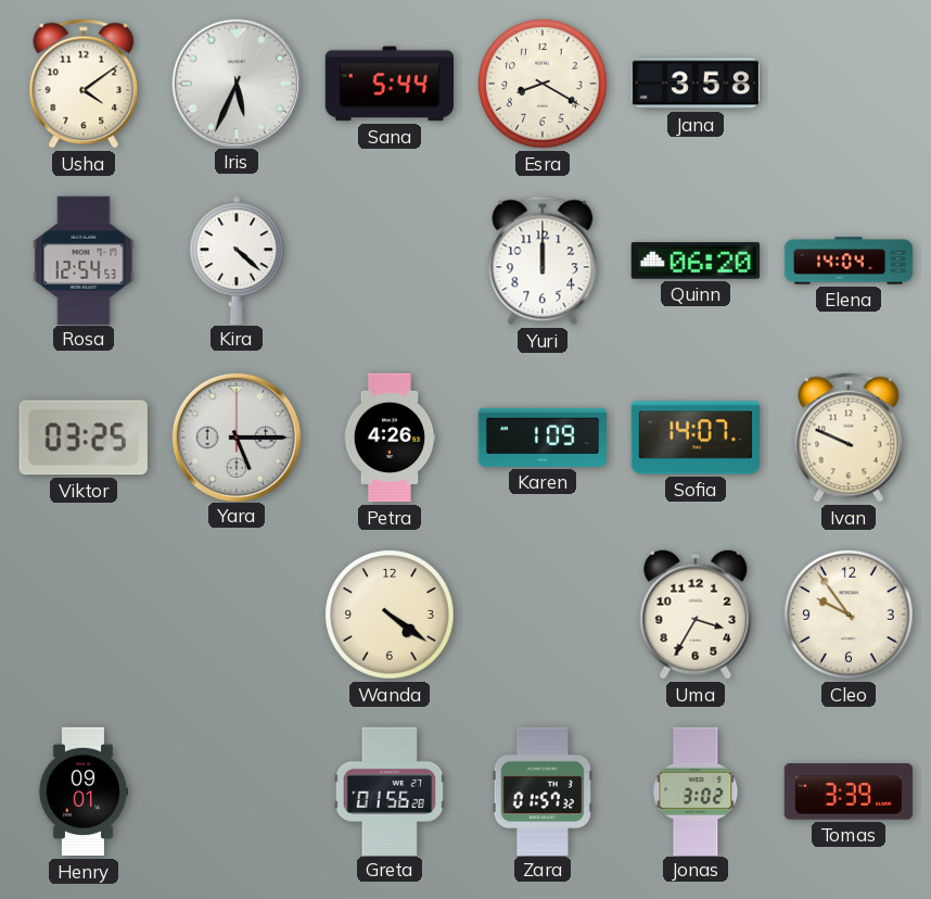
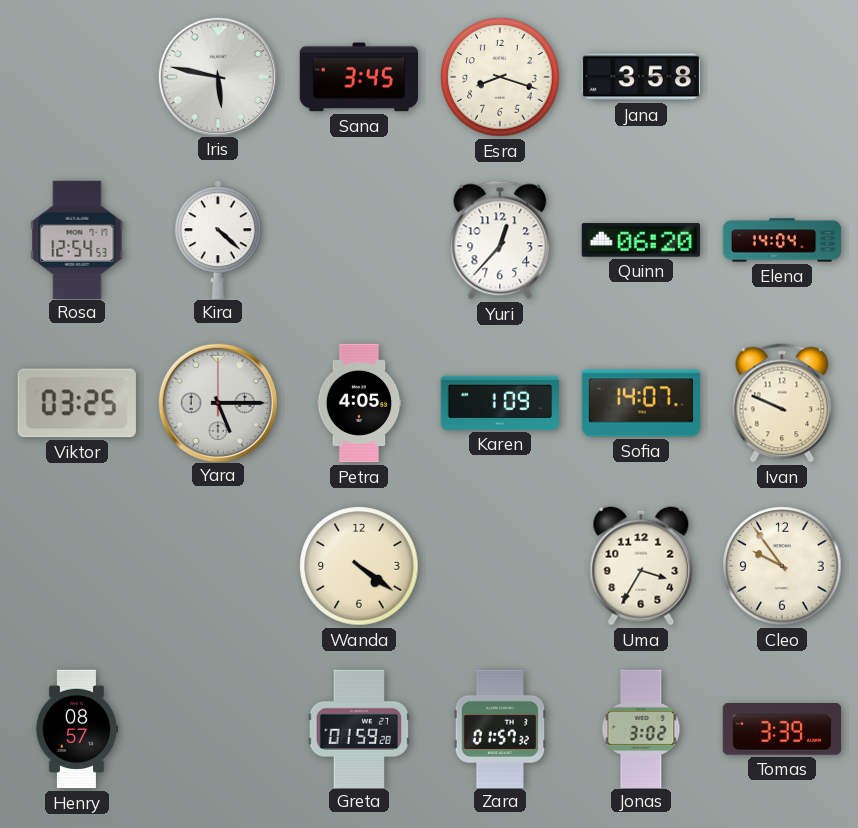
Usha: 4:09 -> none (84, 84)
Iris: 5:34 -> 5:47 (217, 76)
Sana: 5:44 -> 3:45 (358, 77)
Esra: 8:20 -> 8:18 (500, 77)
Yuri: 12:00 -> 12:37 (500, 240)
Petra: 4:26 -> 4:05 (359, 403)
Henry: 09:01 -> 08:57 (77, 729)
Greta: 01:56 -> 01:59 (359, 728)
